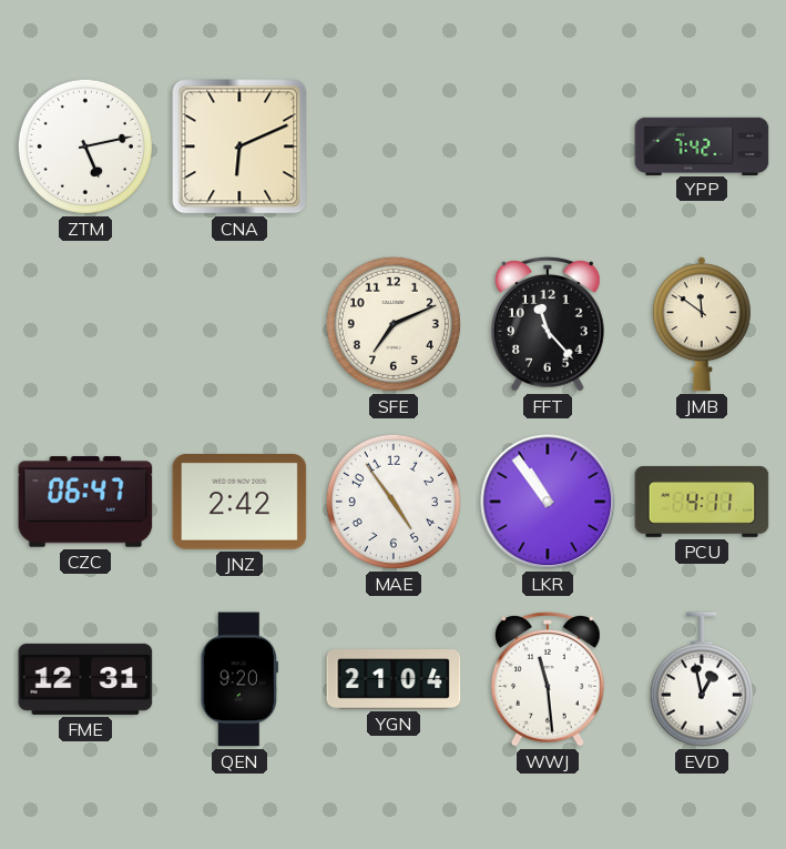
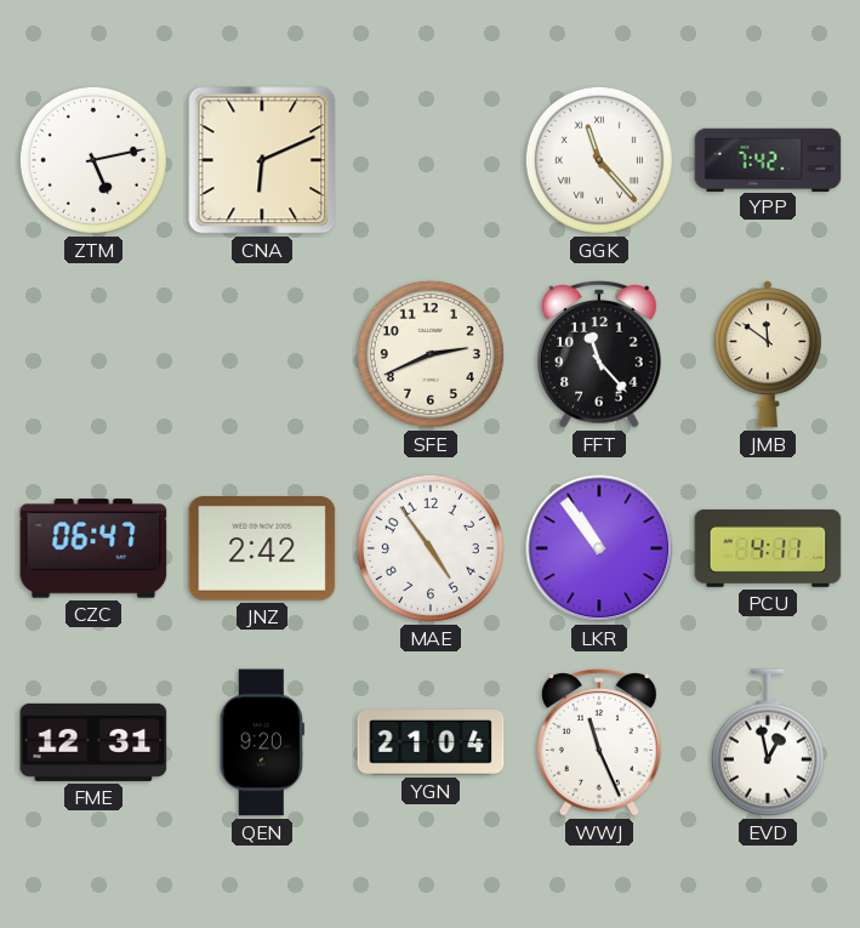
GGK: none -> 11:23 (599, 160)
SFE: 7:11 -> 2:41 (431, 354)
WWJ: 11:29 -> 11:26 (600, 742)
